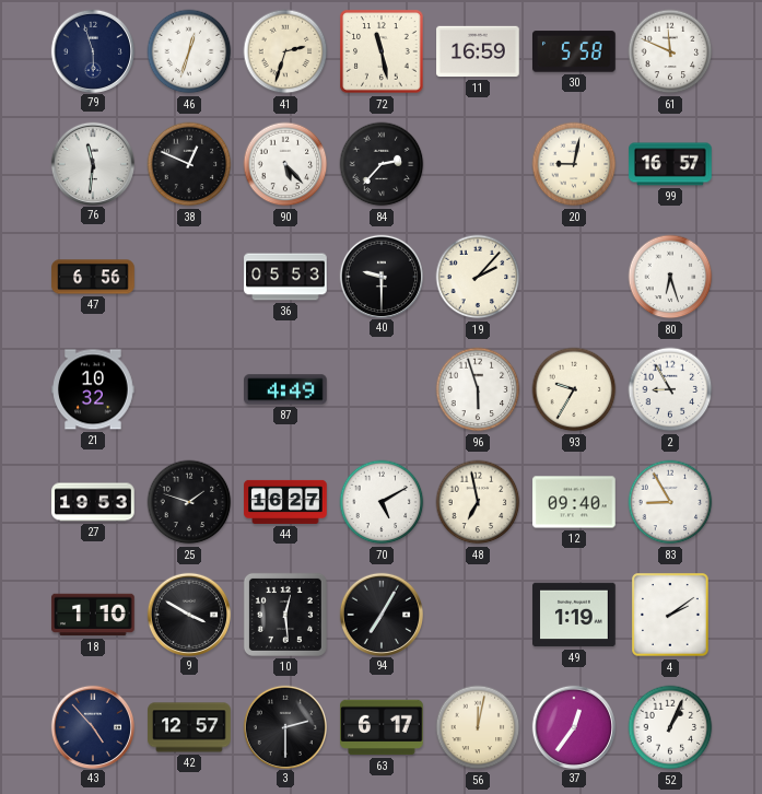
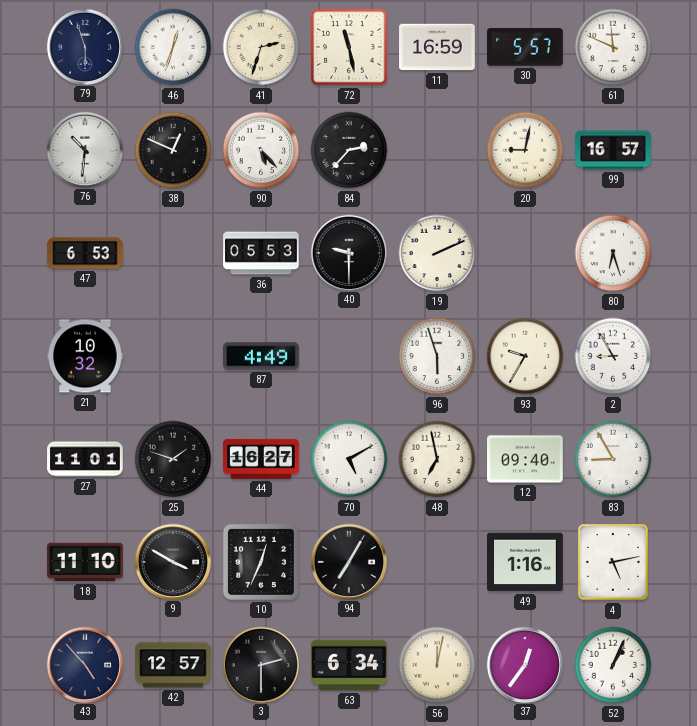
30: 5:58 -> 5:57 (526, 47)
76: 11:31 -> 10:31 (84, 149)
47: 6:56 -> 6:53 (85, 253)
19: 2:07 -> 2:11 (437, 253)
27: 19:53 -> 11:01 (85, 459)
18: 1:10 -> 11:10 (85, 562)
10: 12:29 -> 12:34 (261, 562)
49: 1:19 -> 1:16 (525, 562)
4: 2:09 -> 5:13 (613, 562)
63: 6:17 -> 6:34 (349, 665)
